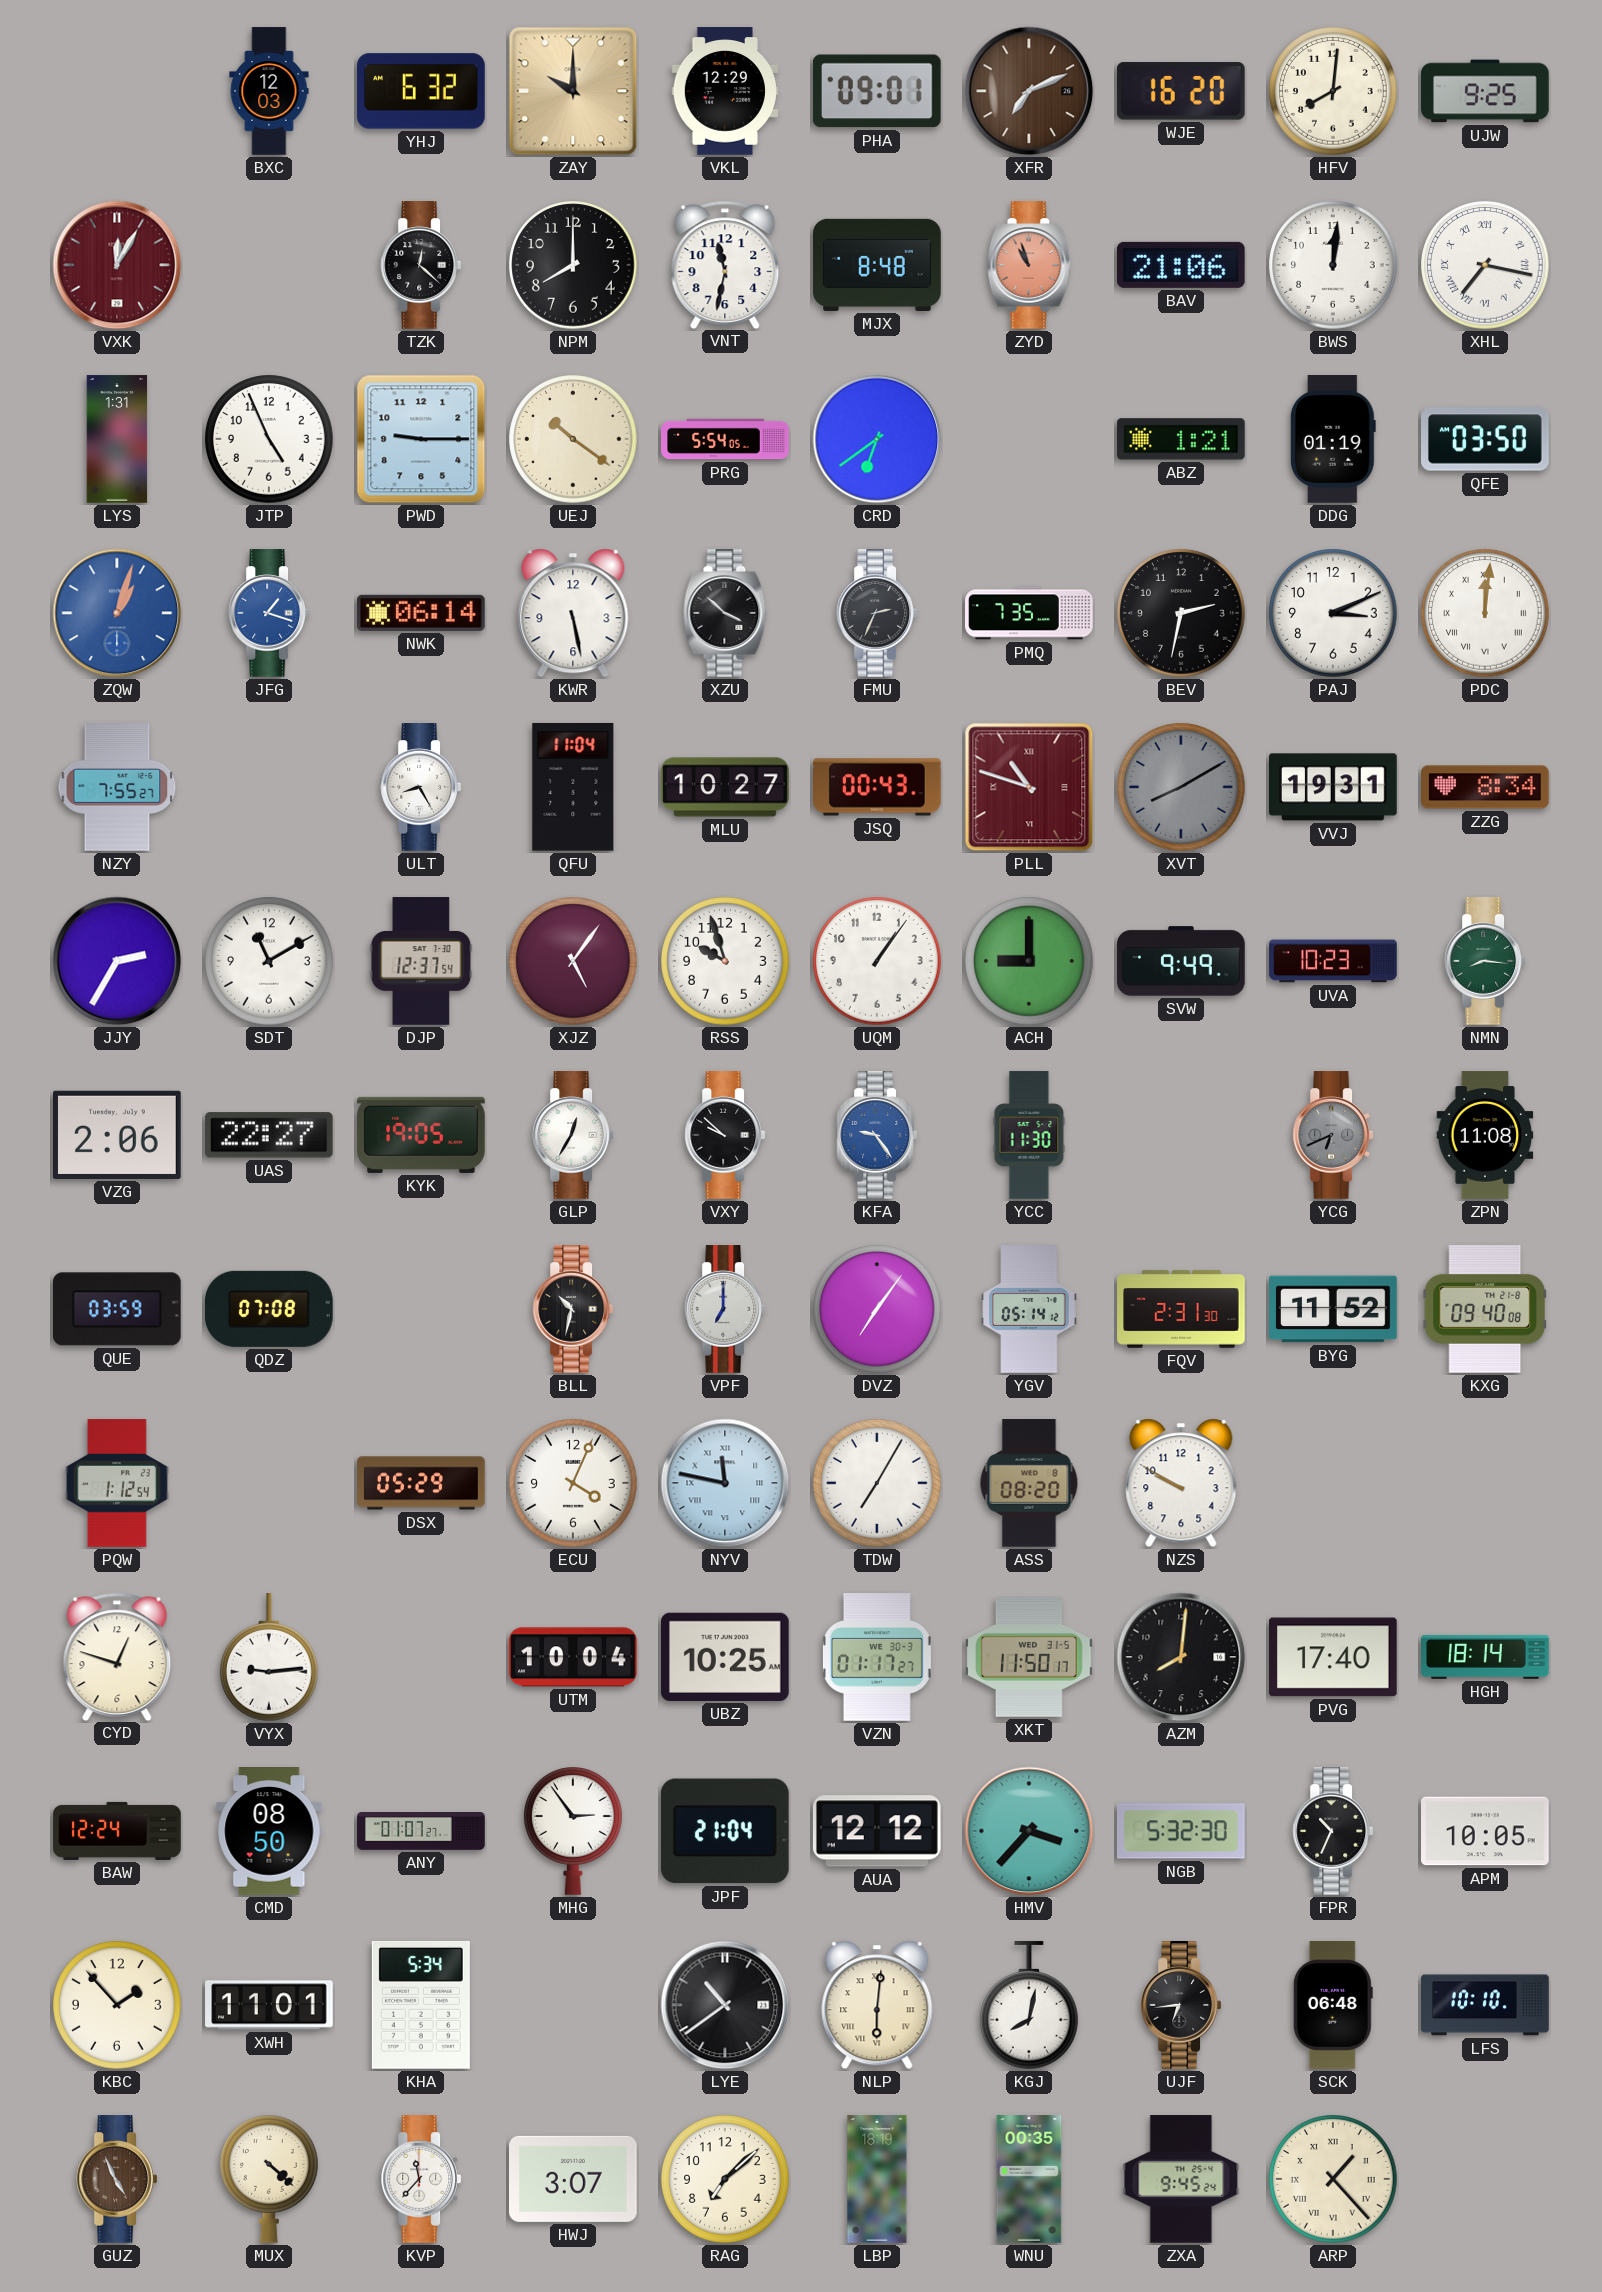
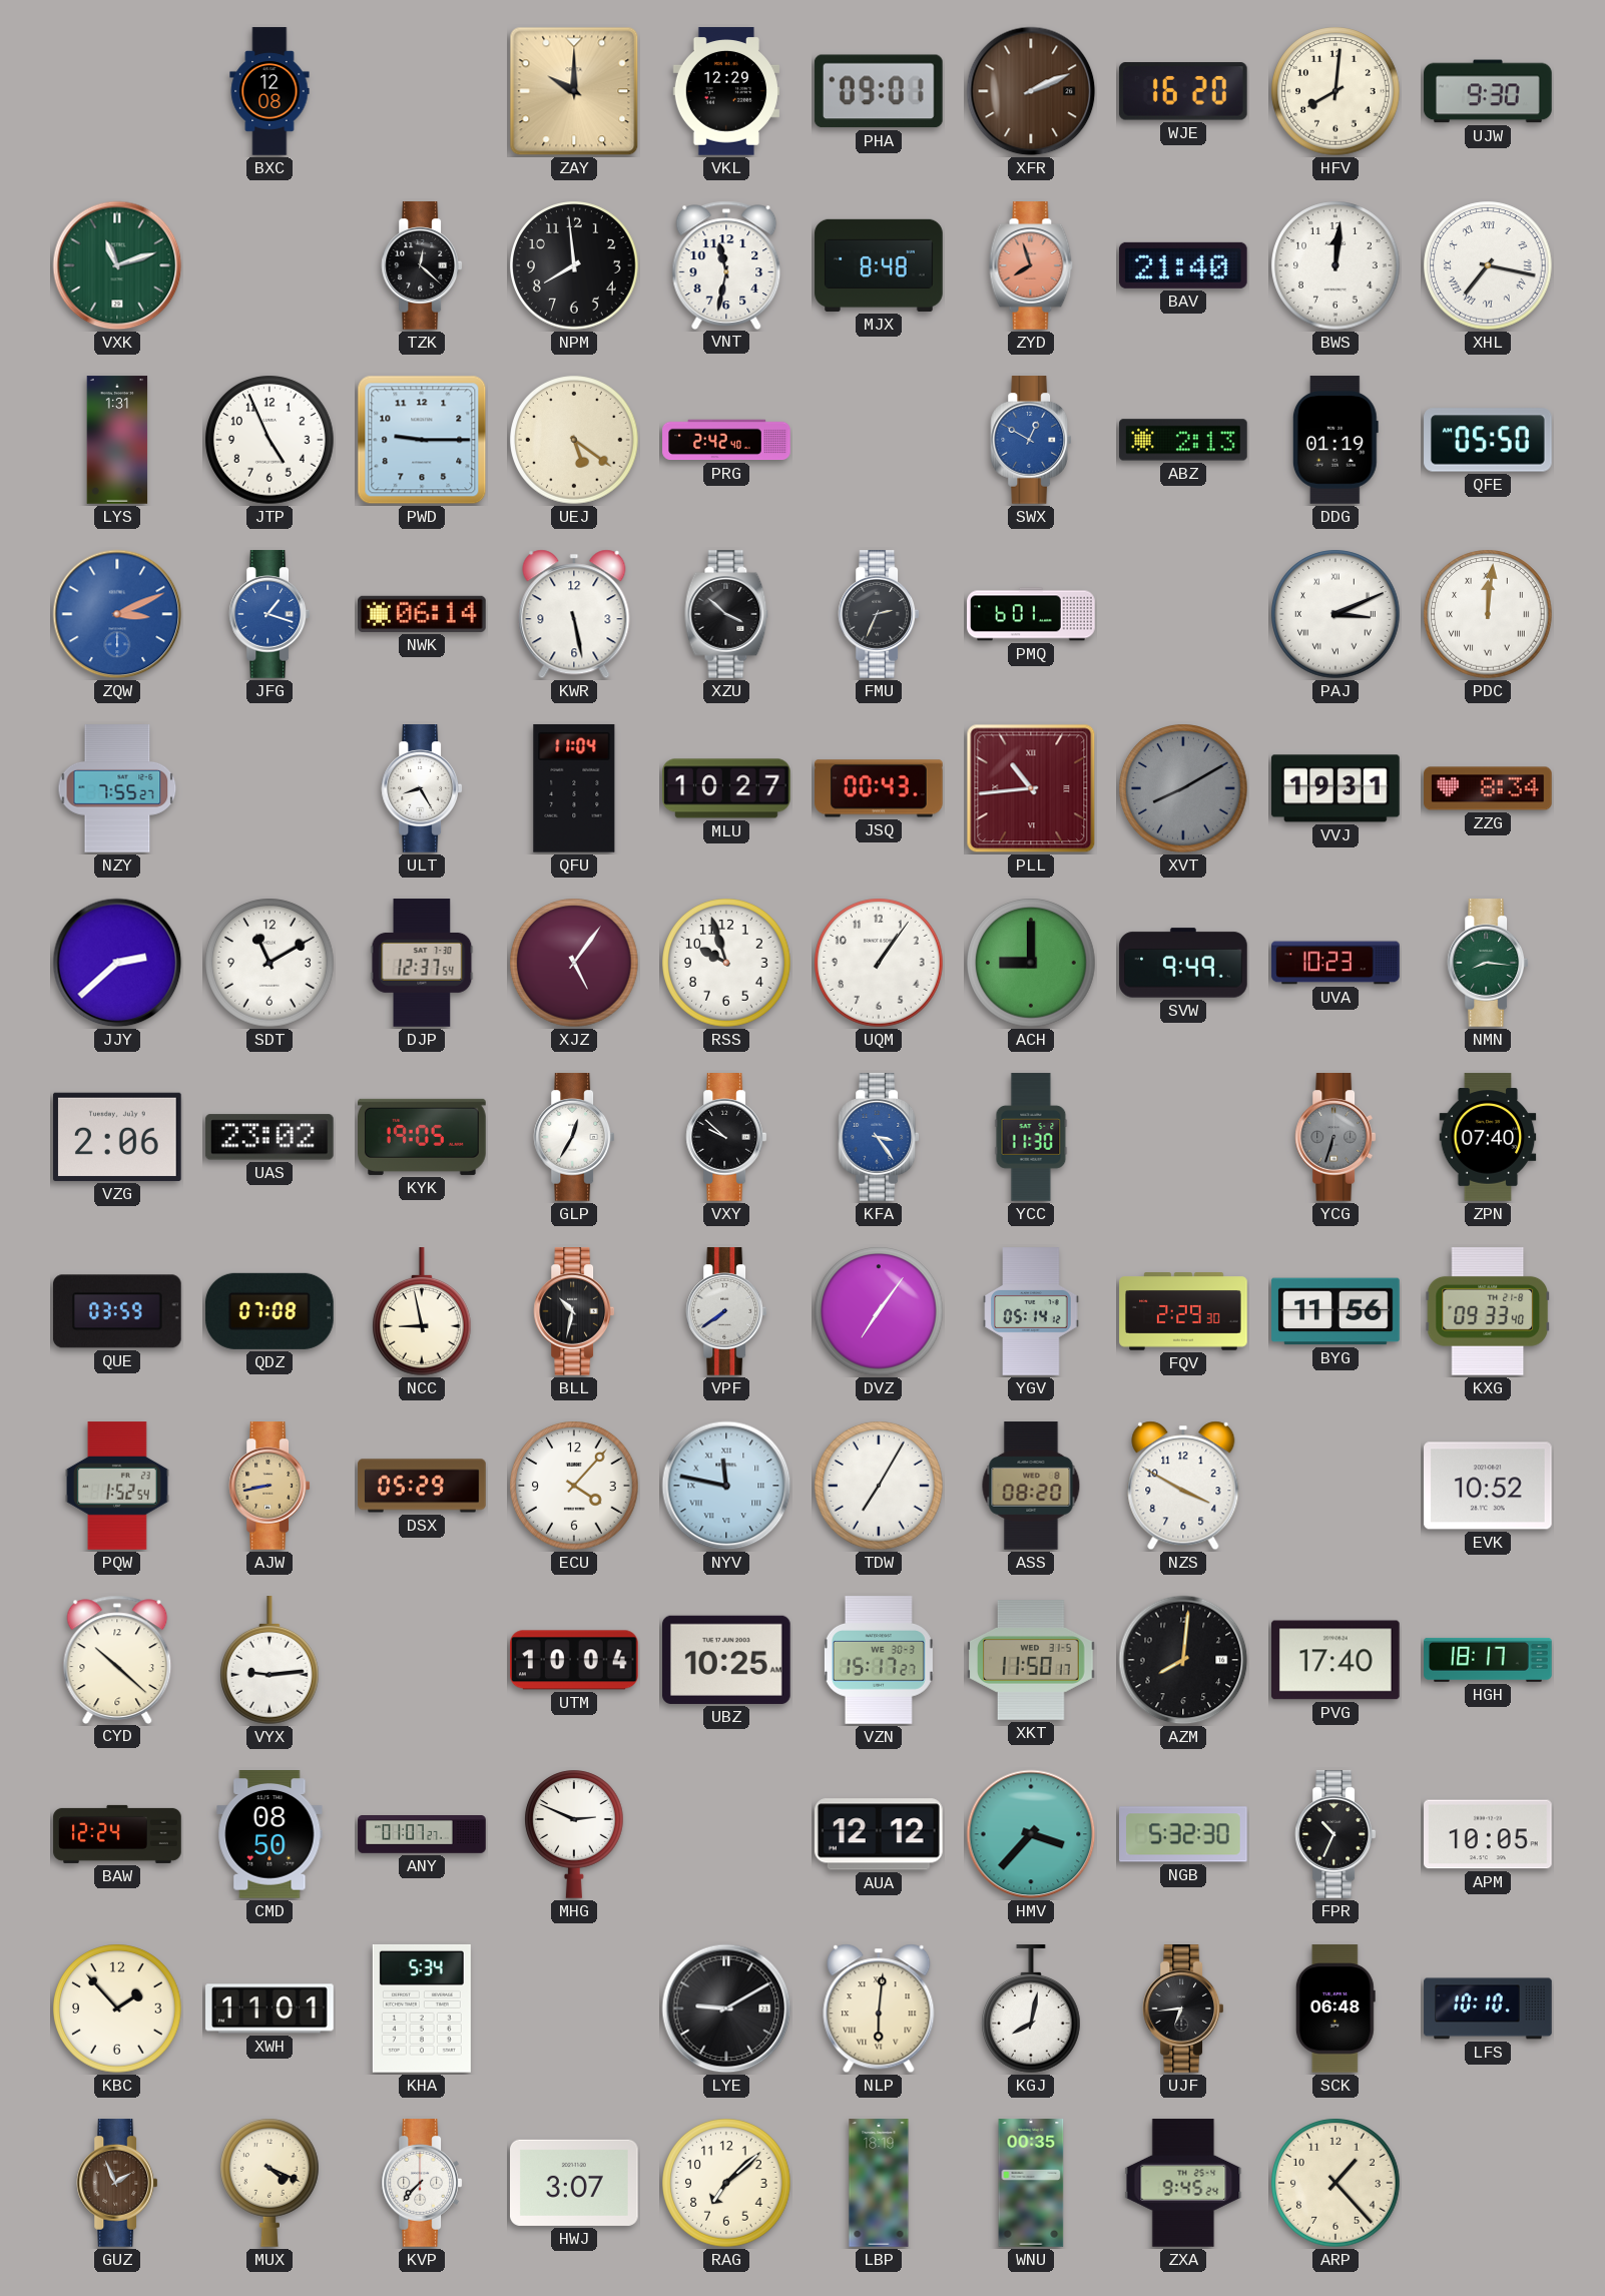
BXC: 12:03 -> 12:08 (270, 91)
YHJ: 6:32 -> none (421, 91)
XFR: 7:11 -> 2:11 (1031, 91)
UJW: 9:25 -> 9:30 (1488, 91)
VXK: 12:05 -> 11:12 (117, 265)
VXK dial: burgundy -> green (117, 265)
NPM: 8:00 -> 7:59 (574, 265)
ZYD: 10:57 -> 7:57 (1031, 265)
BAV: 21:06 -> 21:40 (1183, 265)
UEJ: 10:21 -> 5:21 (574, 440)
PRG: 5:54 -> 2:42 (726, 440)
CRD: 6:39 -> none (877, 439)
SWX: none -> 12:50 (1031, 440)
ABZ: 1:21 -> 2:13 (1184, 440)
QFE: 03:50 -> 05:50 (1488, 440)
ZQW: 1:03 -> 3:11 (117, 614)
PMQ: 7:35 -> 6:01 (1031, 614)
BEV: 2:32 -> none (1181, 613)
PAJ numerals: Arabic -> Roman (1335, 614)
PLL: 10:48 -> 10:44 (1031, 788)
JJY: 2:35 -> 2:38 (117, 963)
UAS: 22:27 -> 23:02 (270, 1137)
KFA: 9:24 -> 3:24 (879, 1137)
YCG: 6:41 -> 6:33 (1335, 1137)
ZPN: 11:08 -> 07:40 (1488, 1137)
NCC: none -> 8:58 (423, 1312)
VPF: 7:00 -> 7:39 (726, 1311)
FQV: 2:31 -> 2:29 (1183, 1311)
BYG: 11:52 -> 11:56 (1335, 1311)
KXG: 09:40 -> 09:33 (1488, 1312)
PQW: 1:12 -> 1:52 (117, 1486)
AJW: none -> 8:43 (270, 1486)
ECU: 4:04 -> 4:07 (574, 1486)
NZS: 9:50 -> 3:50 (1183, 1486)
EVK: none -> 10:52 (1489, 1486)
CYD: 12:48 -> 10:22 (117, 1659)
VZN: 01:17 -> 15:17 (879, 1660)
HGH: 18:14 -> 18:17 (1488, 1660)
MHG: 2:54 -> 2:49 (575, 1834)
JPF: 21:04 -> none (725, 1831)
LYE: 10:39 -> 9:10 (726, 2008)
GUZ: 4:56 -> 1:56 (117, 2183)
MUX: 4:22 -> 4:19 (271, 2183)
KVP: 11:37 -> 7:37 (422, 2183)
ARP numerals: Roman -> Arabic (1335, 2183)
